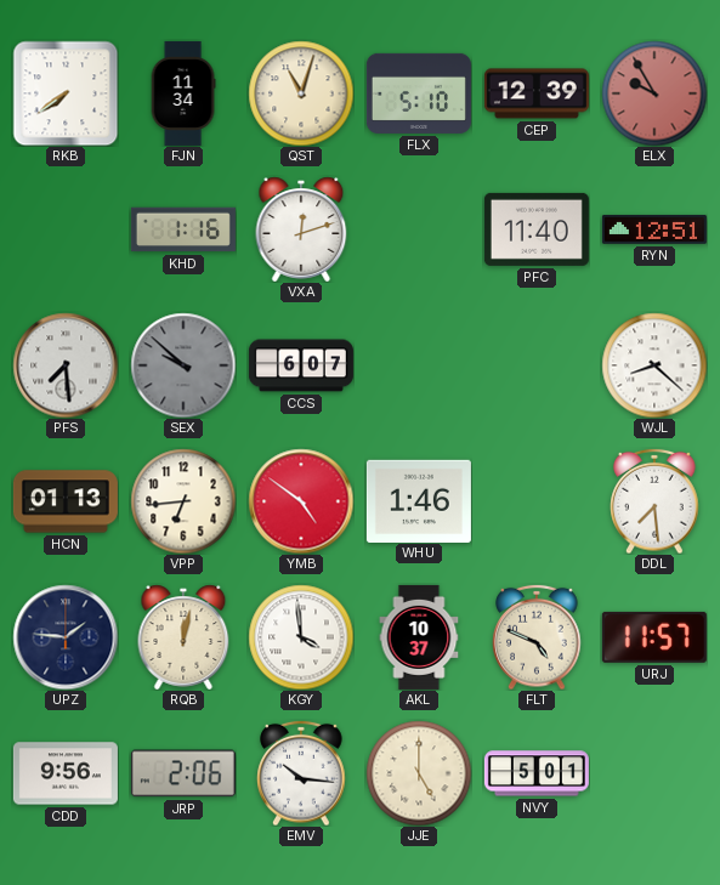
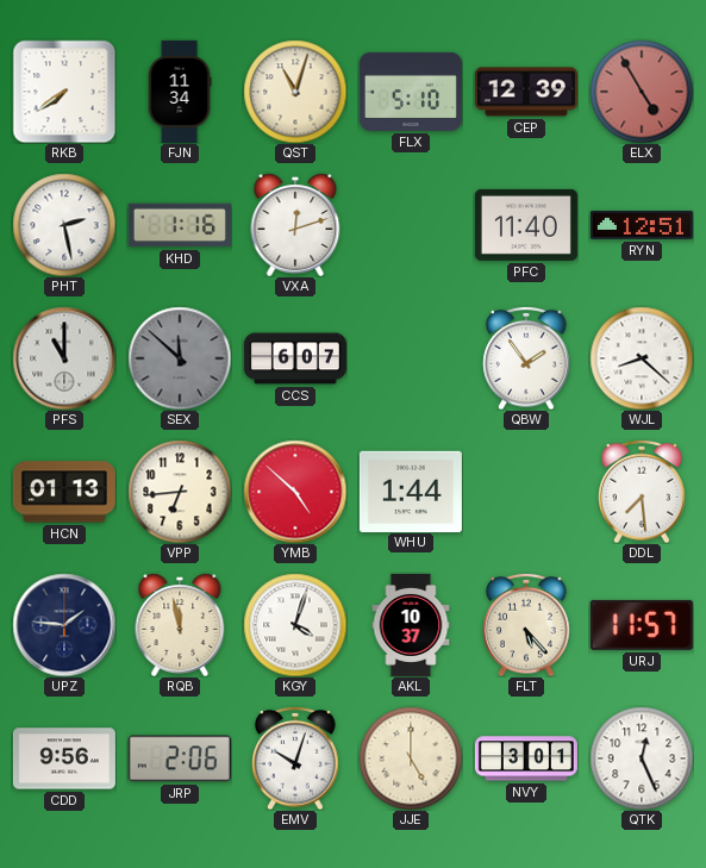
ELX: 9:55 -> 4:55 (642, 92)
PHT: none -> 2:28 (64, 225)
PFS: 7:29 -> 11:00 (64, 358)
SEX: 9:52 -> 11:52 (180, 358)
QBW: none -> 1:54 (526, 358)
YMB: 4:51 -> 4:52 (295, 492)
WHU: 1:46 -> 1:44 (411, 491)
RQB: 12:02 -> 11:58 (180, 625)
KGY: 3:59 -> 4:03 (295, 625)
FLT: 4:49 -> 5:23 (526, 625)
EMV: 10:16 -> 10:03 (295, 758)
NVY: 5:01 -> 3:01 (526, 758)
QTK: none -> 12:26 (642, 758)
